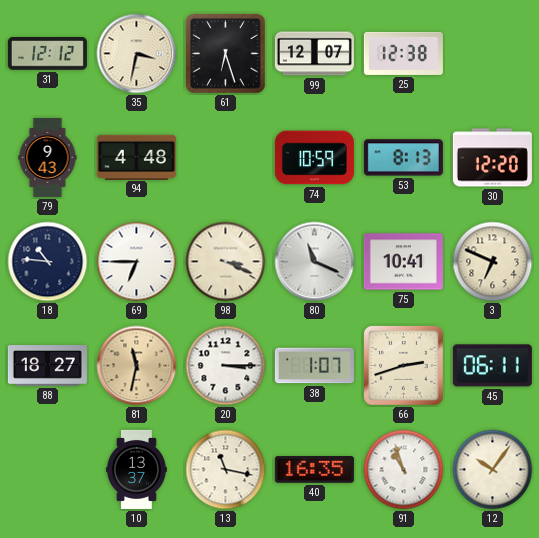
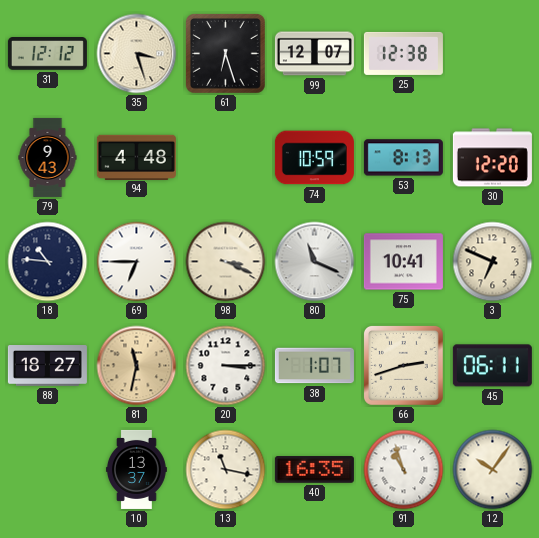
35: 3:32 -> 3:27 (137, 54)
